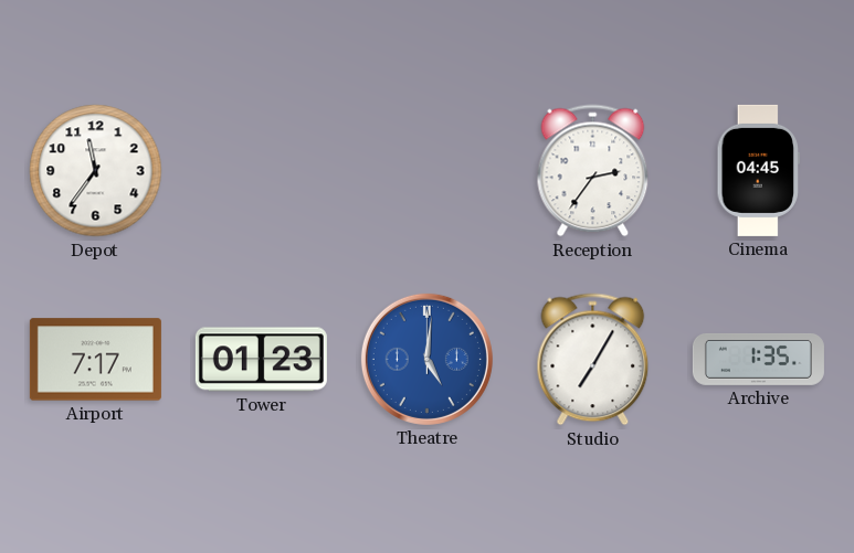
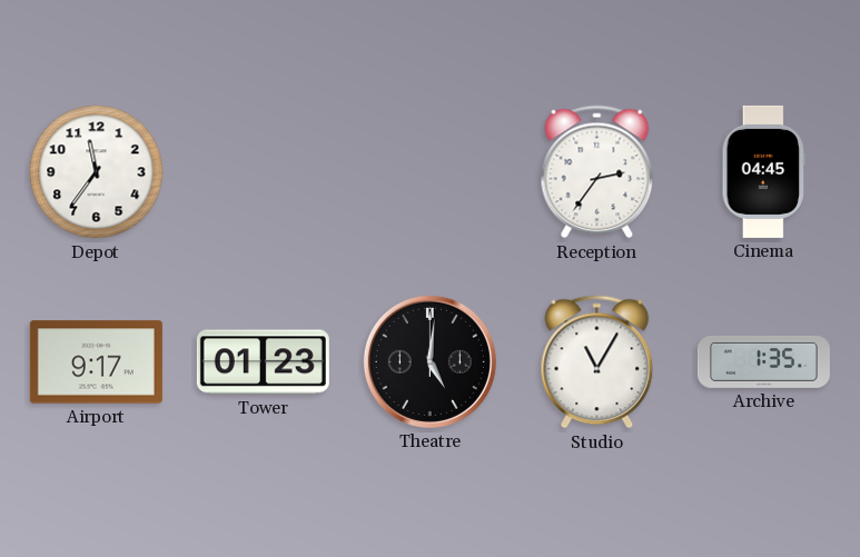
Airport: 7:17 -> 9:17 (96, 362)
Theatre dial: blue -> black (429, 361)
Studio: 7:05 -> 11:05 (597, 362)
